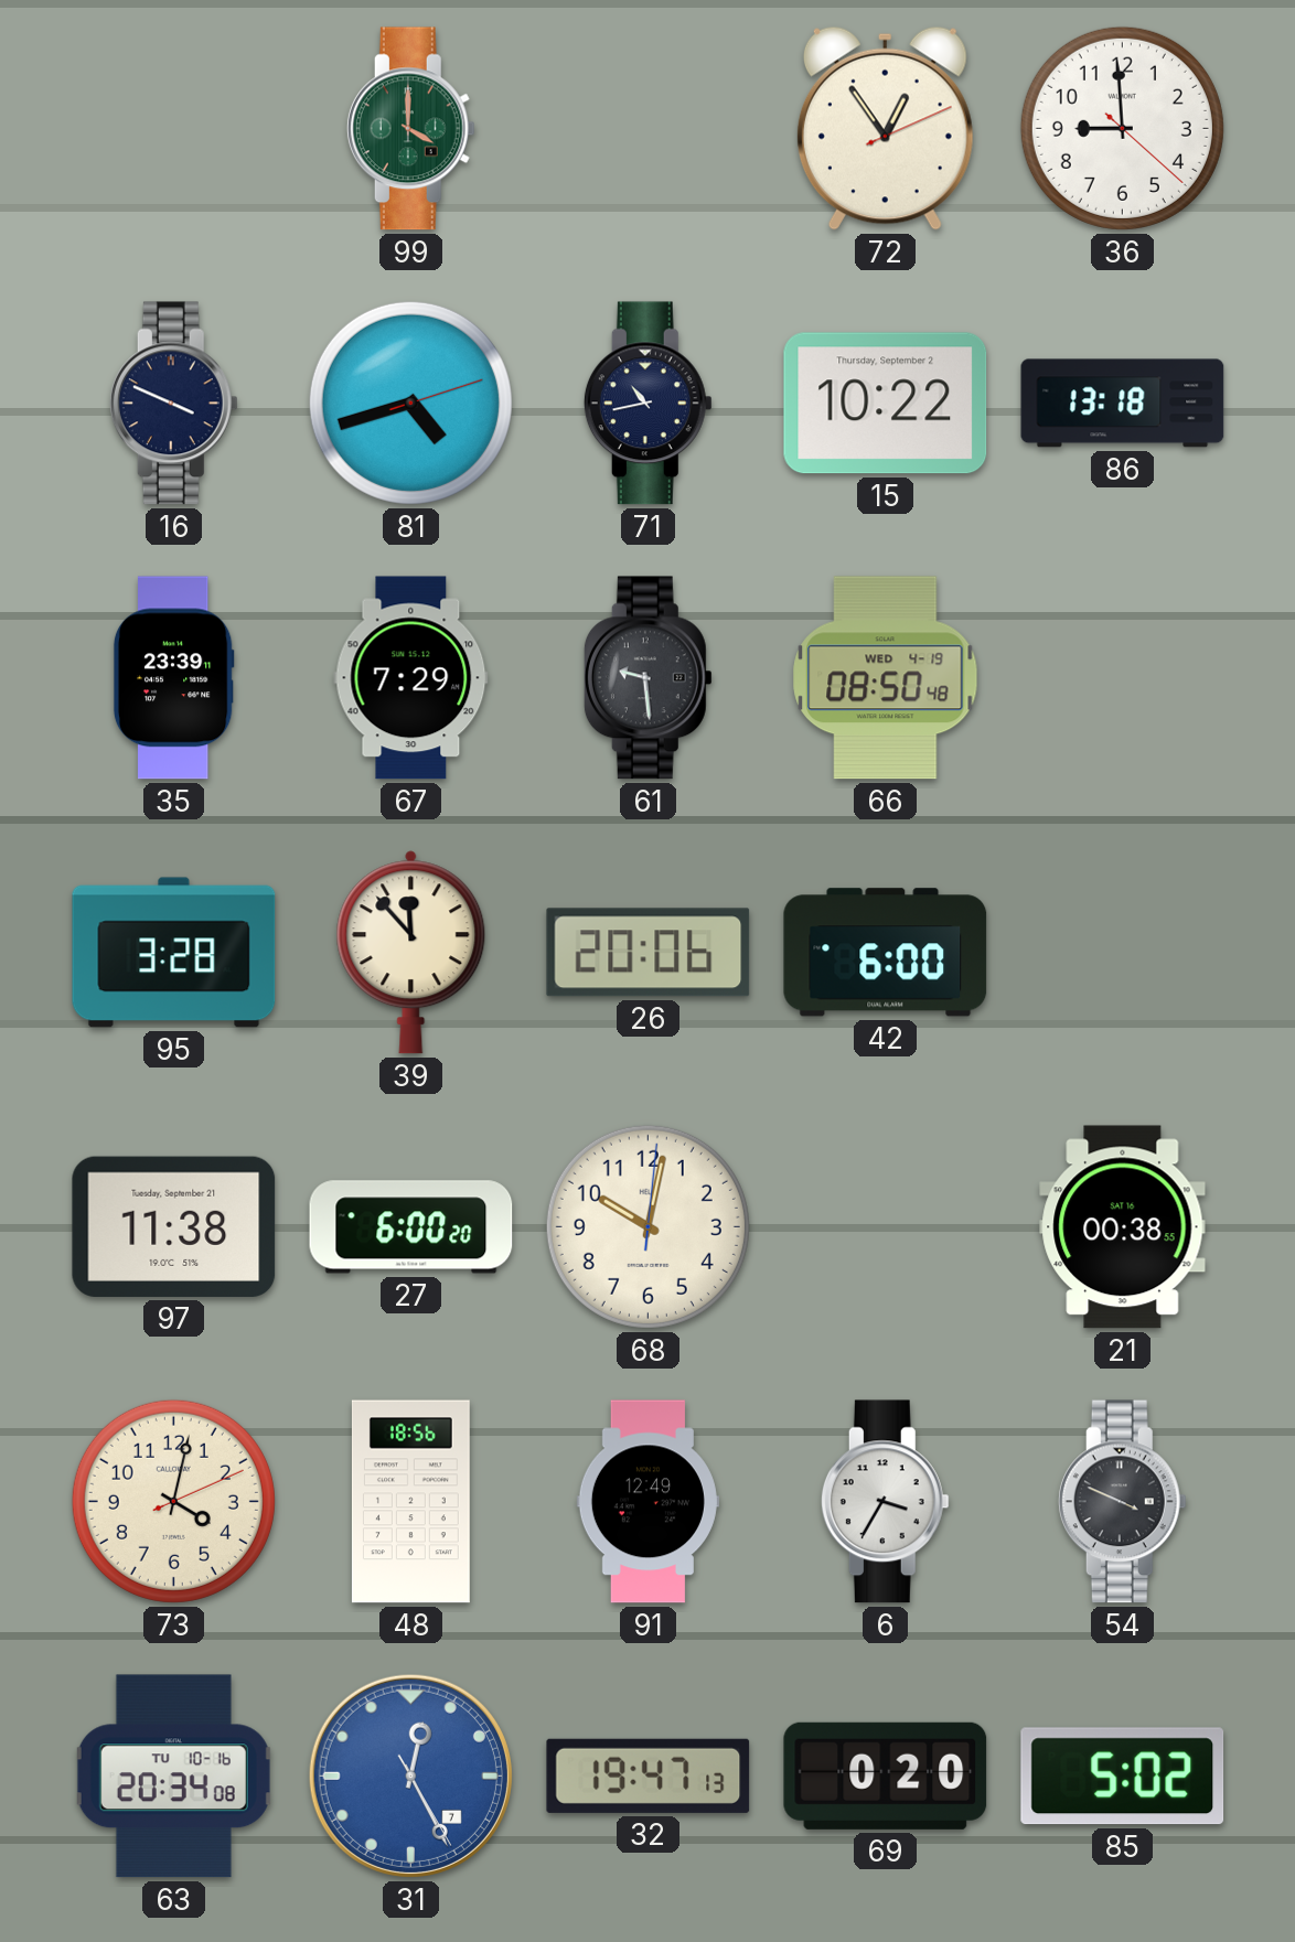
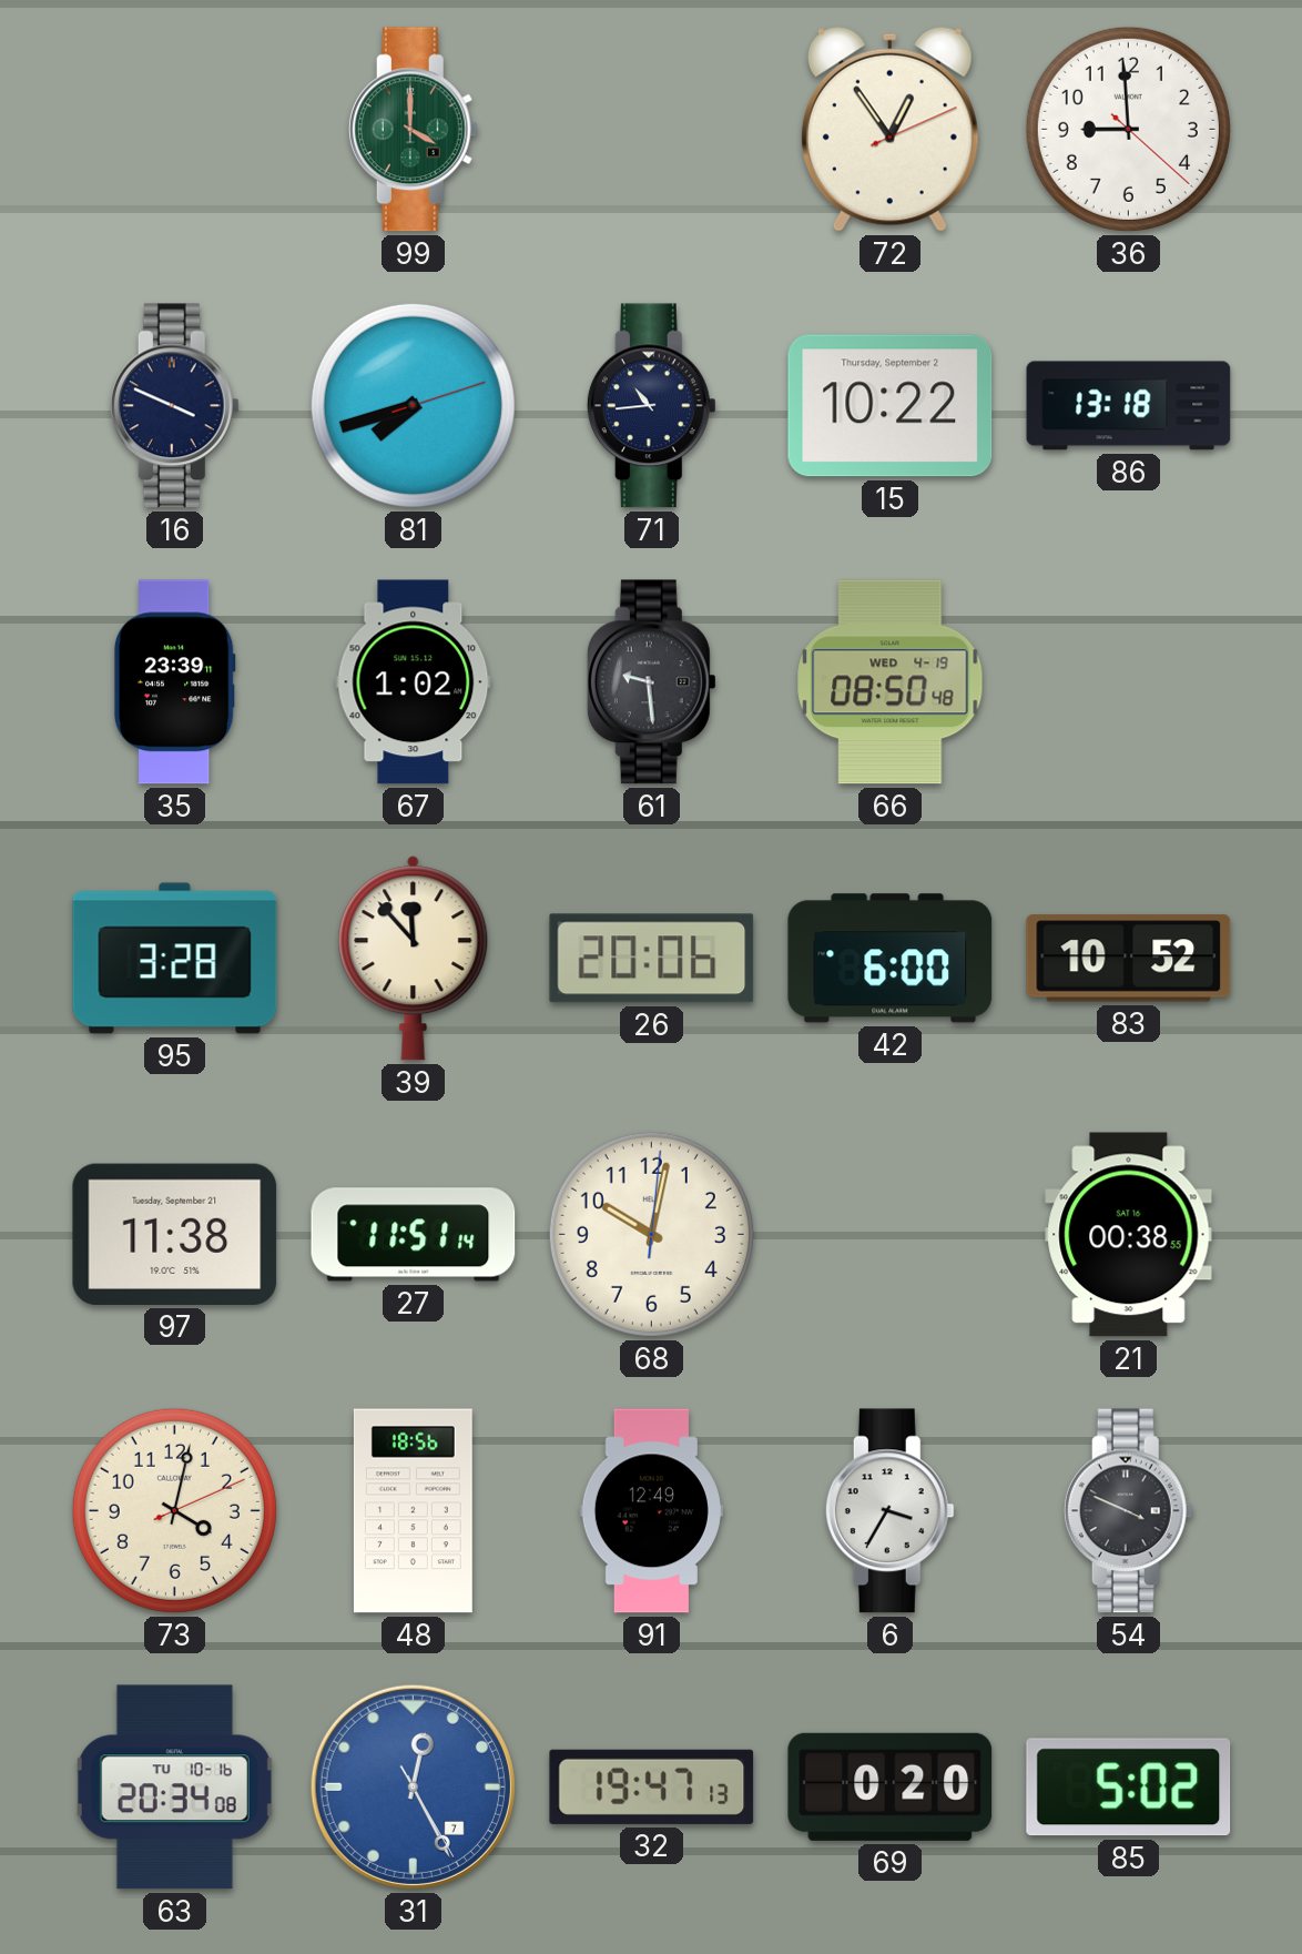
81: 4:42 -> 7:42 (413, 405)
71: 10:43 -> 10:44 (651, 406)
67: 7:29 -> 1:02 (414, 682)
83: none -> 10:52 (1129, 959)
27: 6:00 -> 11:51 (414, 1235)
